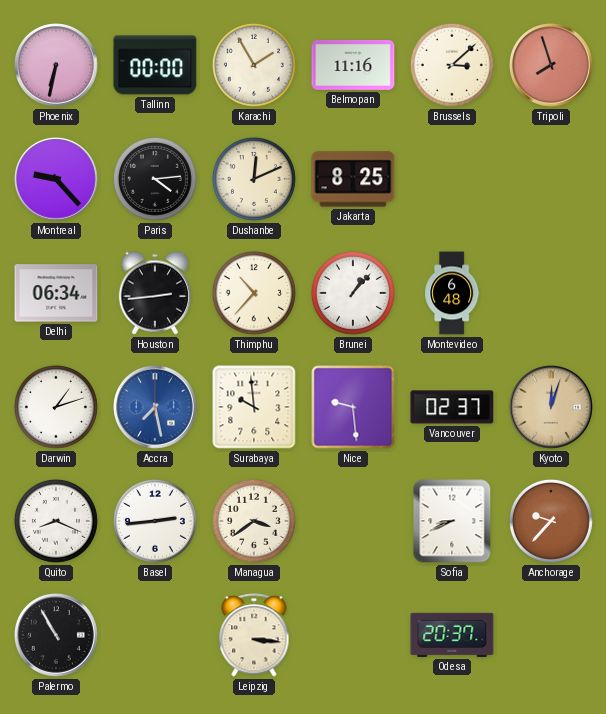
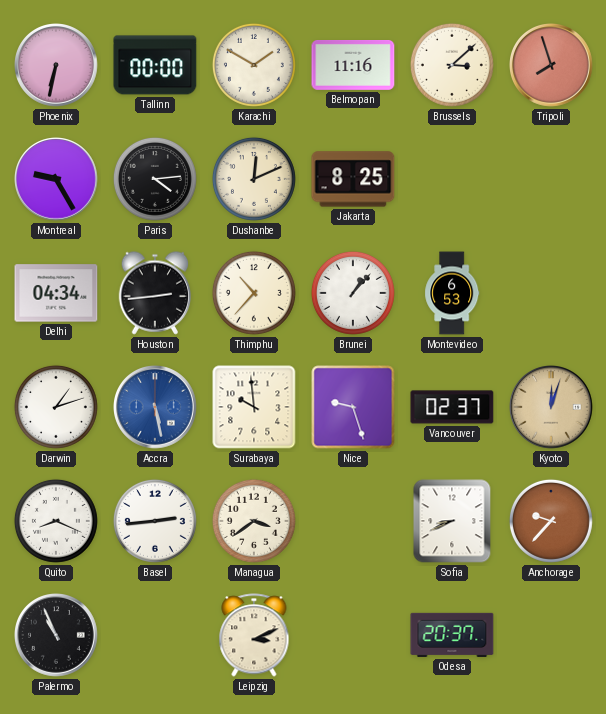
Karachi: 1:55 -> 1:50 (254, 65)
Montreal: 9:23 -> 9:25 (57, 180)
Delhi: 06:34 -> 04:34 (56, 293)
Montevideo: 6:48 -> 6:53 (452, 293)
Accra: 7:28 -> 5:28 (156, 408)
Nice: 9:29 -> 9:27 (353, 407)
Palermo: 10:55 -> 10:56 (57, 636)
Leipzig: 3:16 -> 3:11 (254, 635)
